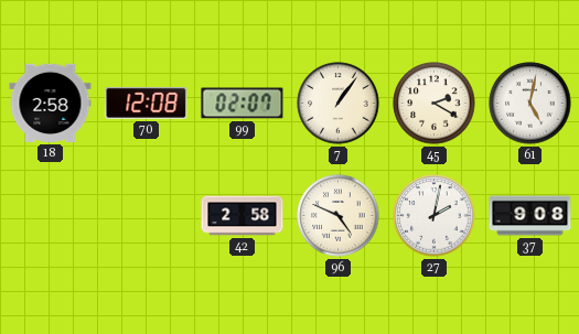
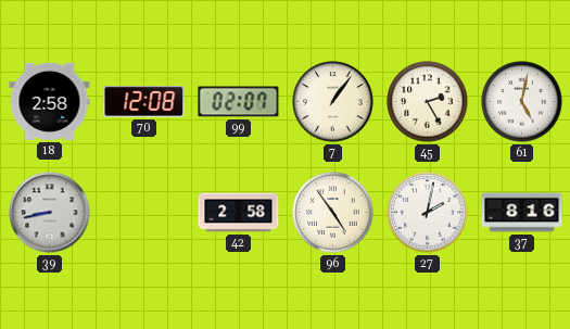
45: 2:20 -> 2:25 (428, 102)
39: none -> 8:43 (50, 213)
96: 4:49 -> 4:54 (333, 213)
37: 9:08 -> 8:16 (522, 213)
